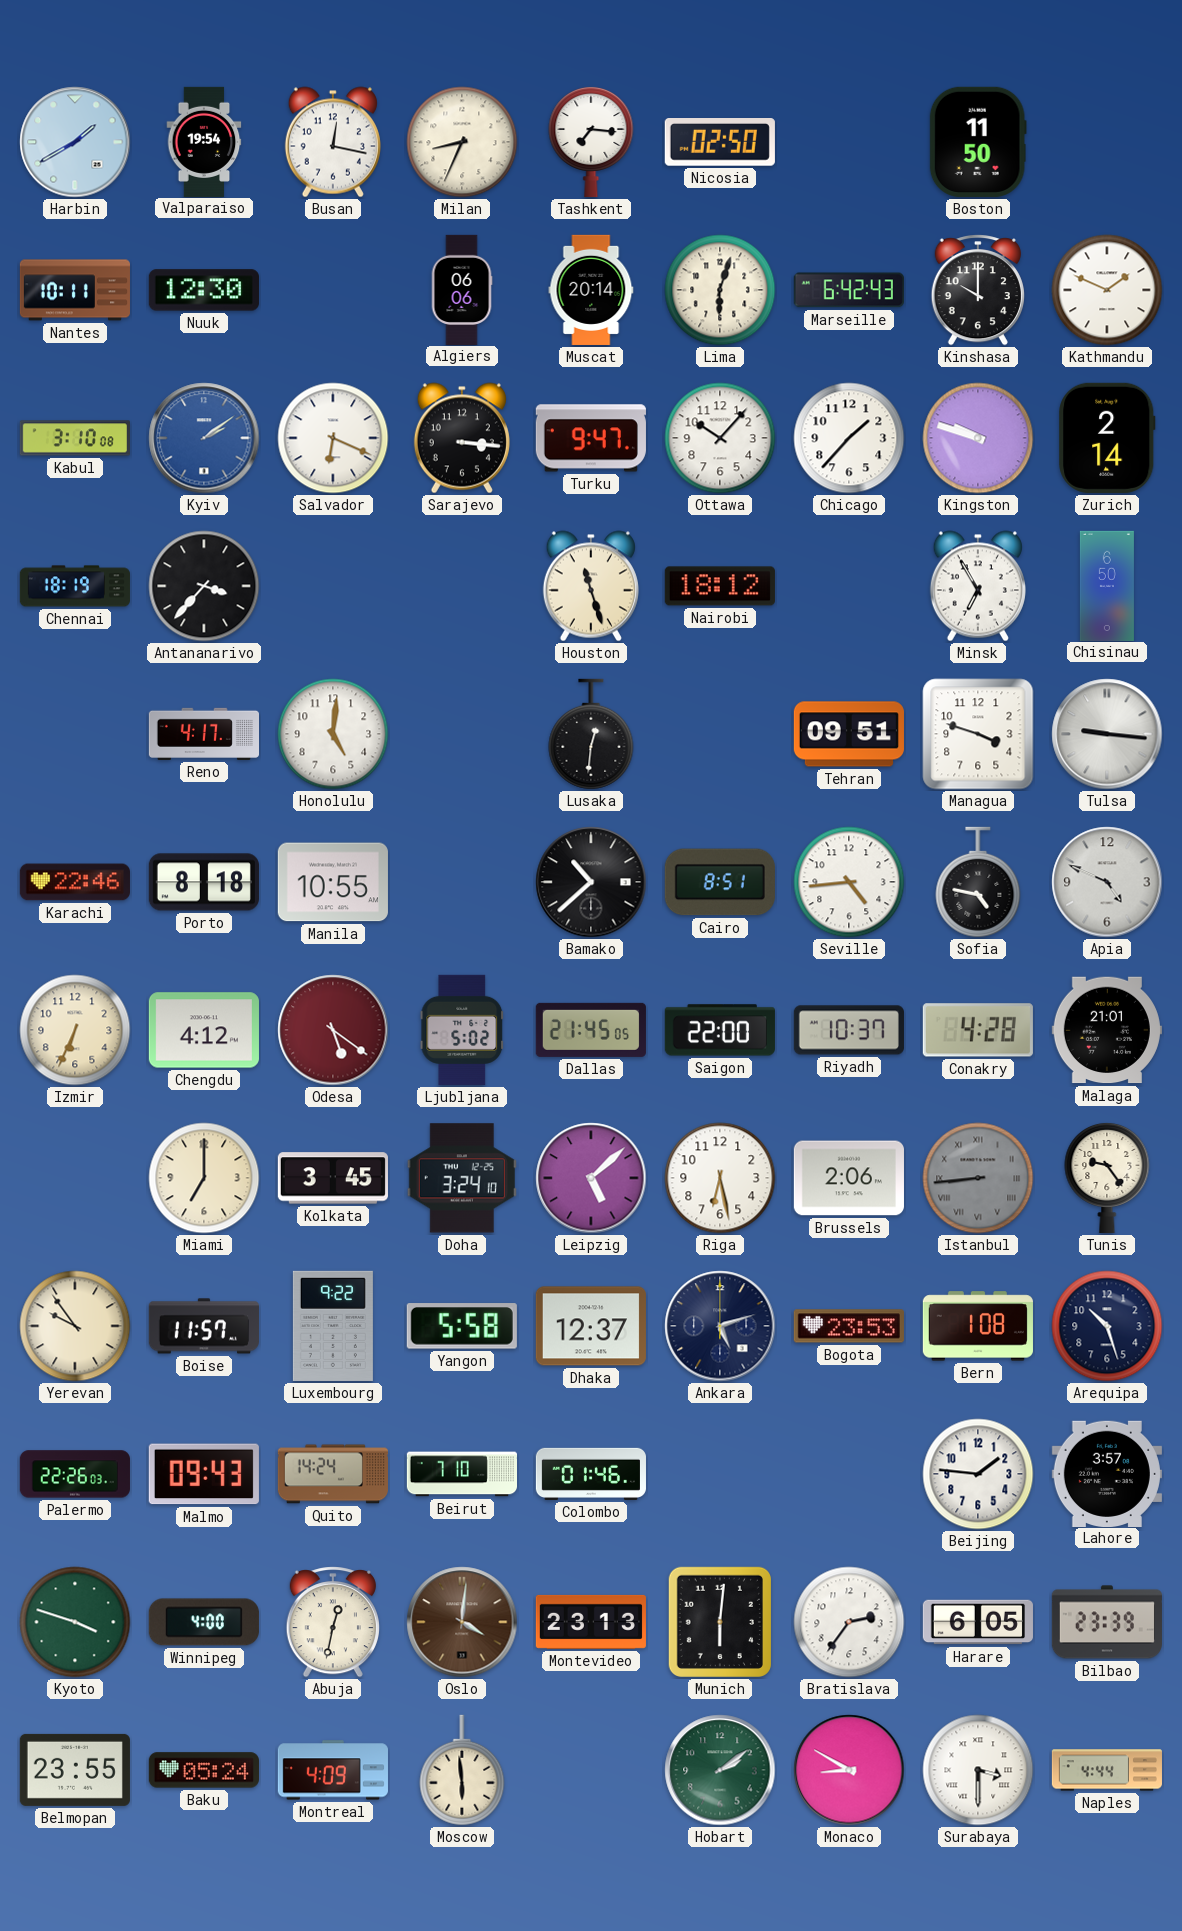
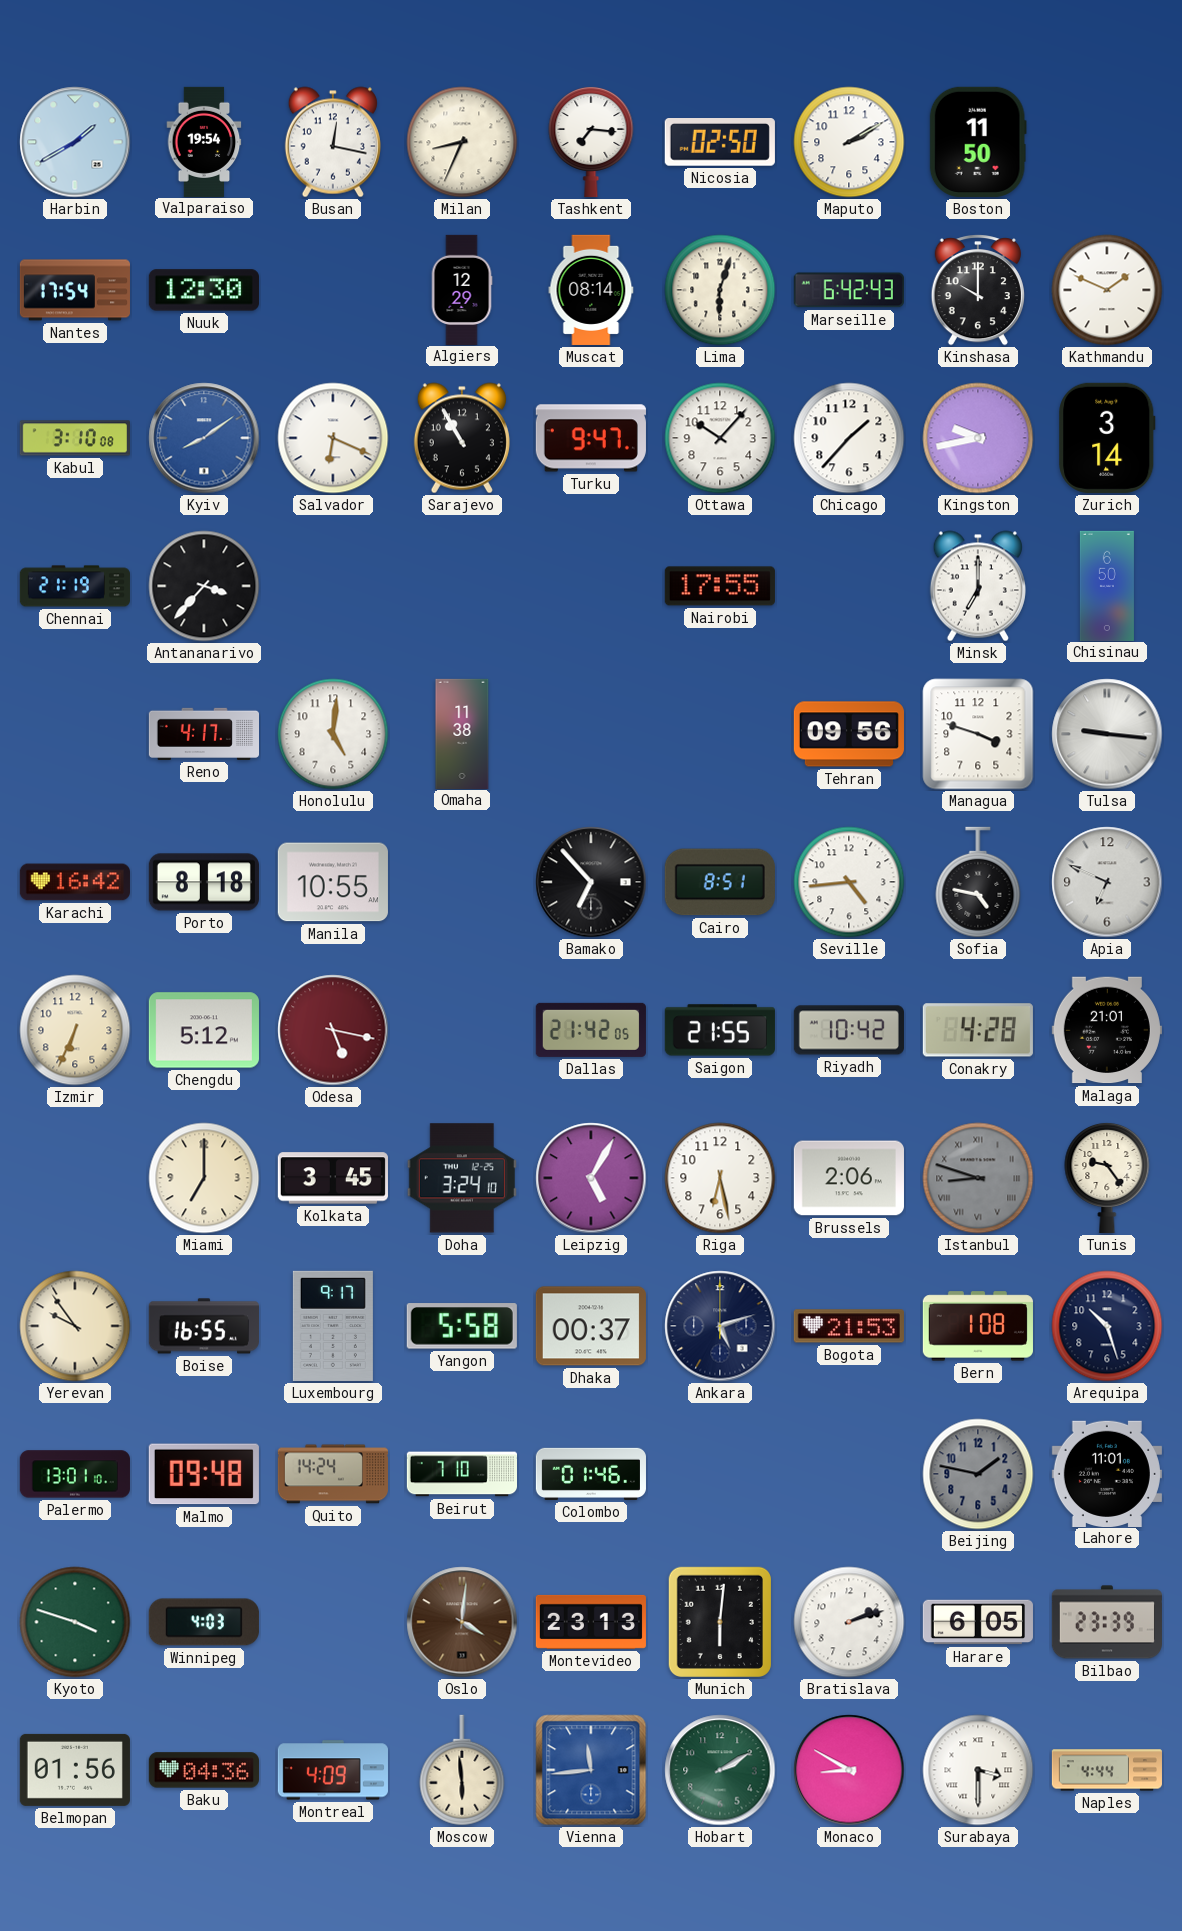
Maputo: none -> 2:10 (849, 142)
Nantes: 10:11 -> 17:54 (74, 290)
Algiers: 06:06 -> 12:29 (462, 289)
Muscat: 20:14 -> 08:14 (591, 290)
Kyiv: 2:09 -> 8:09 (204, 438)
Sarajevo: 3:16 -> 10:55 (462, 438)
Kingston: 9:48 -> 9:43 (978, 438)
Zurich: 2:14 -> 3:14 (1107, 438)
Chennai: 18:19 -> 21:19 (75, 586)
Houston: 11:27 -> none (591, 586)
Nairobi: 18:12 -> 17:55 (720, 586)
Minsk: 6:55 -> 7:00 (978, 586)
Omaha: none -> 11:38 (462, 733)
Lusaka: 12:31 -> none (591, 734)
Tehran: 09:51 -> 09:56 (849, 734)
Karachi: 22:46 -> 16:42 (75, 882)
Bamako: 10:38 -> 6:53 (591, 882)
Apia: 4:49 -> 6:49 (1107, 882)
Chengdu: 4:12 -> 5:12 (204, 1030)
Odesa: 5:21 -> 5:17 (333, 1030)
Ljubljana: 5:02 -> none (462, 1030)
Dallas: 21:45 -> 21:42 (591, 1030)
Saigon: 22:00 -> 21:55 (720, 1030)
Riyadh: 10:37 -> 10:42 (849, 1030)
Leipzig: 5:08 -> 5:05 (591, 1178)
Istanbul: 8:44 -> 8:48 (978, 1178)
Boise: 11:57 -> 16:55 (204, 1326)
Luxembourg: 9:22 -> 9:17 (333, 1326)
Dhaka: 12:37 -> 00:37 (591, 1326)
Bogota: 23:53 -> 21:53 (849, 1326)
Palermo: 22:26 -> 13:01 (75, 1474)
Malmo: 09:43 -> 09:48 (204, 1474)
Beijing: 1:46 -> 1:47 (978, 1474)
Beijing dial: white -> grey (978, 1474)
Lahore: 3:57 -> 11:01 (1107, 1473)
Winnipeg: 4:00 -> 4:03 (204, 1622)
Abuja: 12:32 -> none (333, 1623)
Bratislava: 2:36 -> 2:12 (849, 1622)
Belmopan: 23:55 -> 01:56 (75, 1770)
Baku: 05:24 -> 04:36 (204, 1770)
Vienna: none -> 11:44 (591, 1770)
Hobart: 2:09 -> 2:10 (720, 1770)
